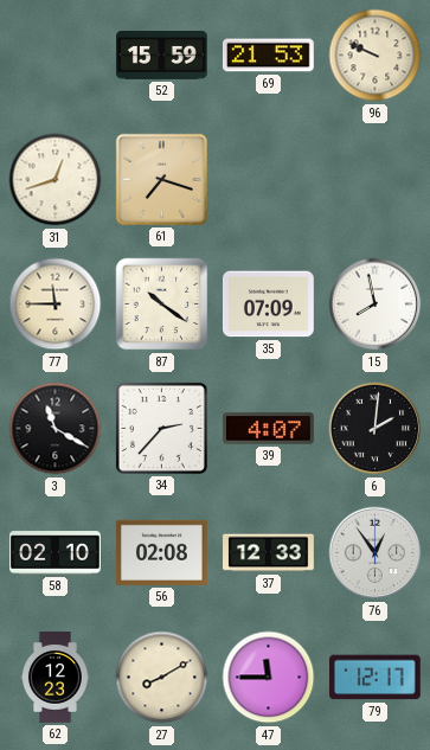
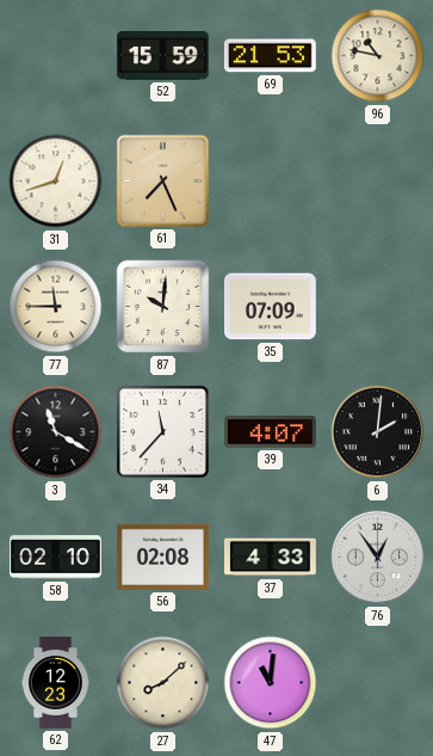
96: 9:49 -> 10:47 (378, 56)
61: 7:18 -> 7:26 (162, 180)
87: 10:21 -> 10:01 (163, 307)
15: 7:58 -> none (376, 305)
34: 2:37 -> 11:37 (162, 431)
37: 12:33 -> 4:33 (271, 558)
27: 8:10 -> 8:08 (163, 683)
47: 11:45 -> 11:01 (271, 683)
79: 12:17 -> none (374, 678)
